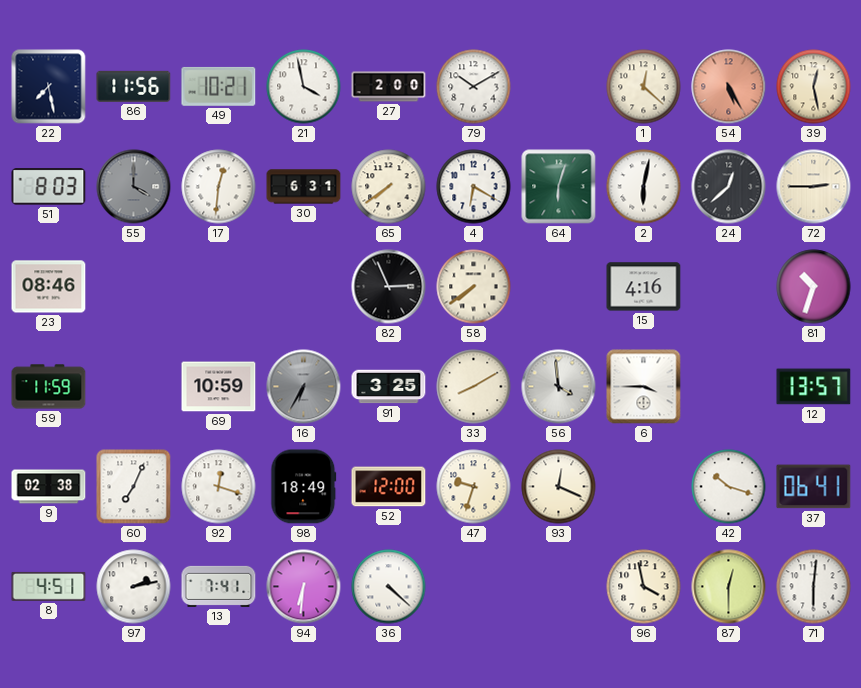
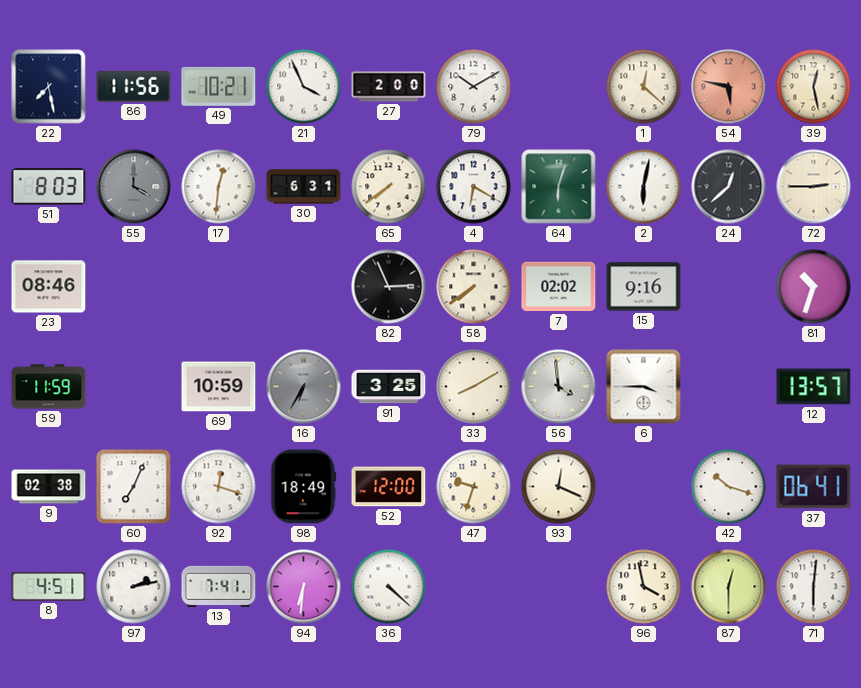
21: 3:58 -> 3:56 (304, 87)
54: 5:25 -> 5:47 (729, 87)
7: none -> 02:02 (559, 287)
15: 4:16 -> 9:16 (644, 287)
